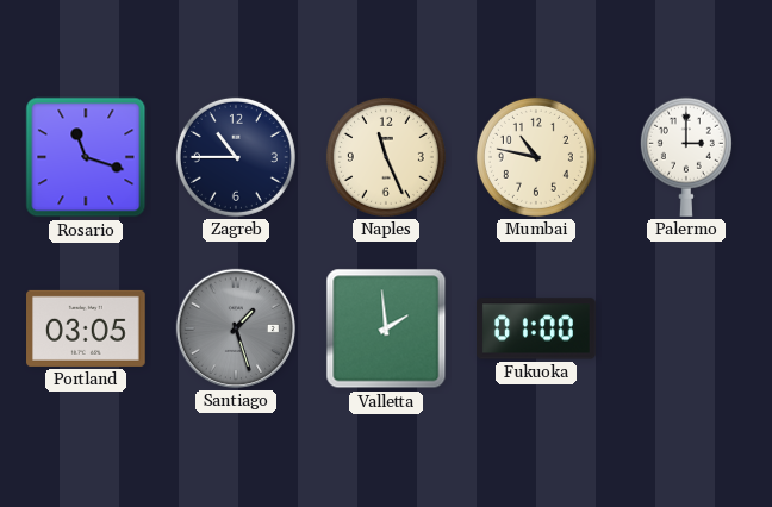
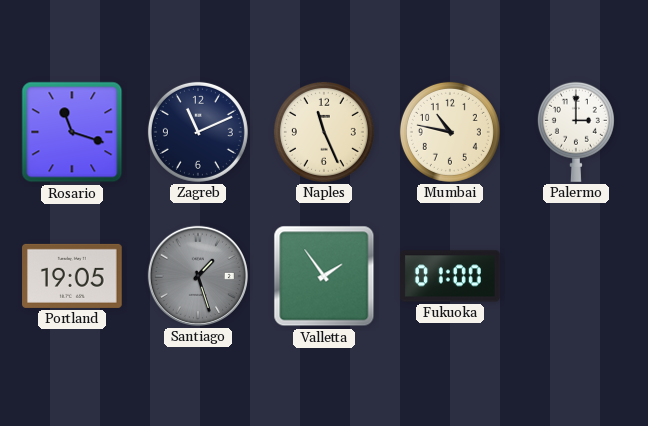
Zagreb: 10:45 -> 11:11 (198, 132)
Portland: 03:05 -> 19:05 (72, 276)
Valletta: 1:59 -> 1:54 (324, 276)
